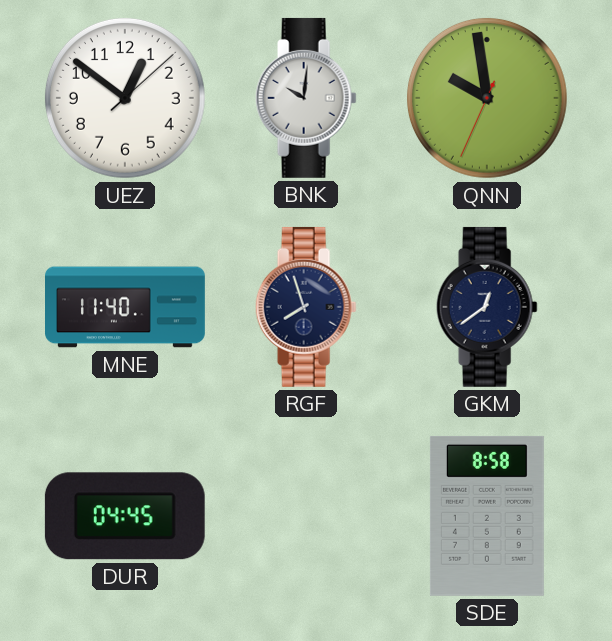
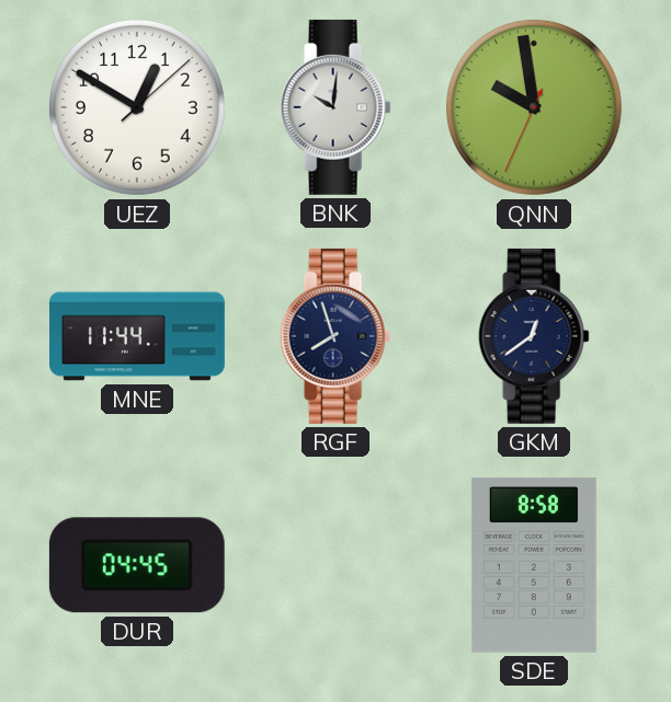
UEZ: 12:51 -> 12:50 (137, 107)
MNE: 11:40 -> 11:44 (138, 336)
